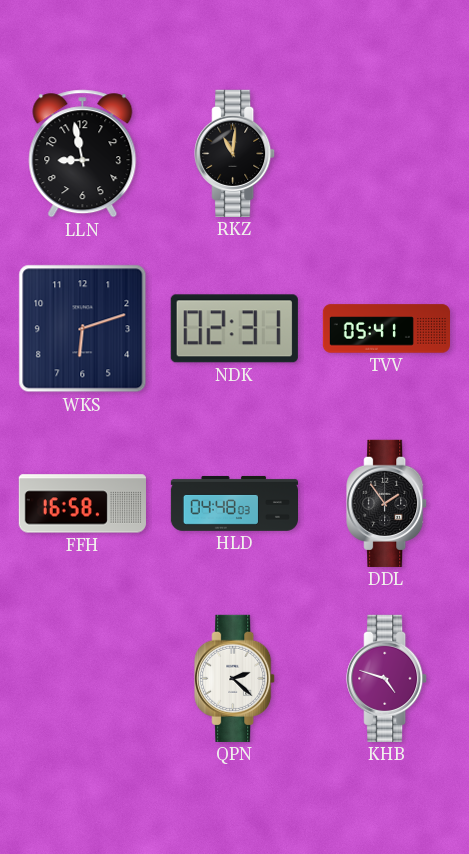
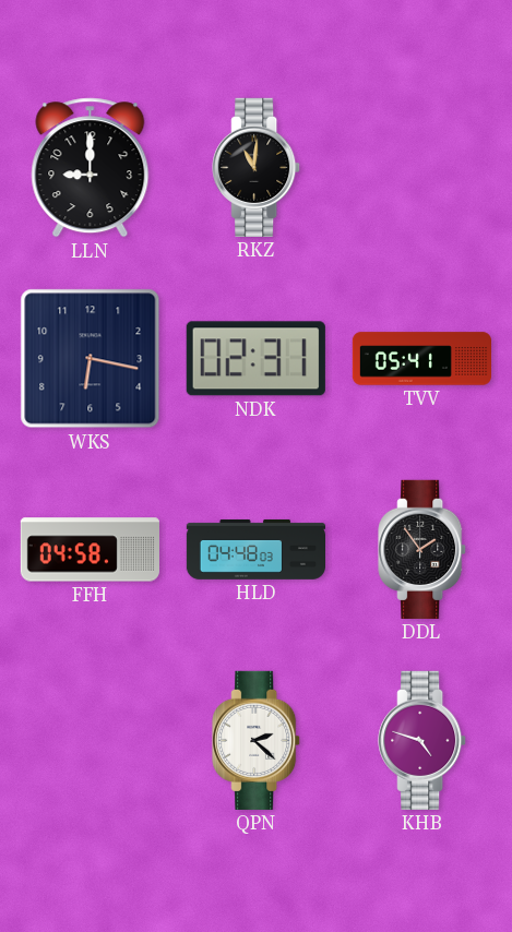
LLN: 8:58 -> 9:00 (91, 168)
WKS: 6:12 -> 6:17 (91, 359)
FFH: 16:58 -> 04:58 (90, 550)
